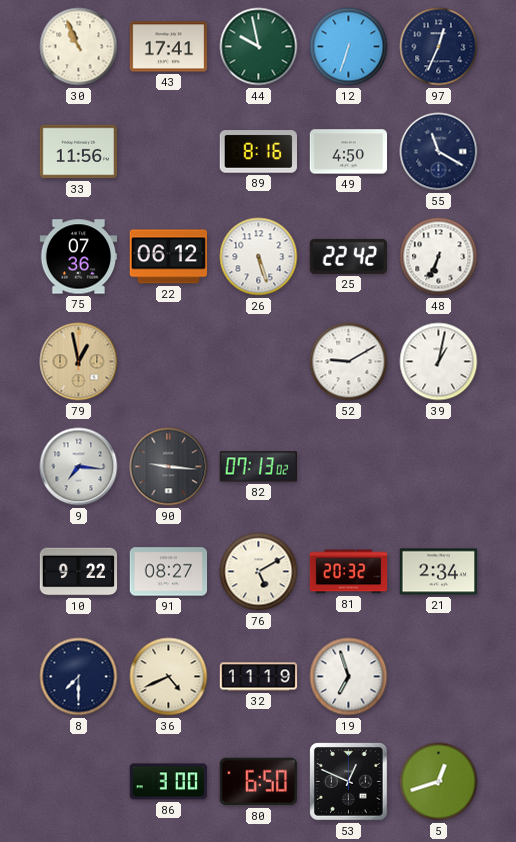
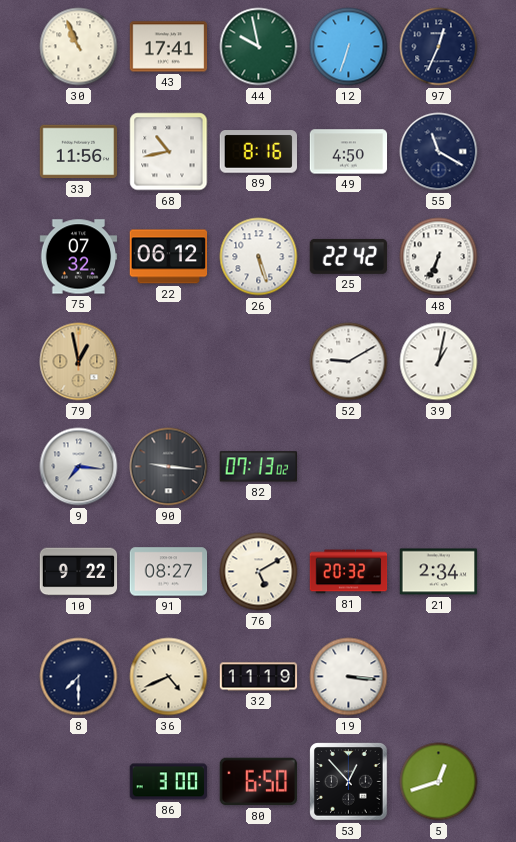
68: none -> 10:43 (169, 152)
75: 07:36 -> 07:32 (79, 257)
19: 6:57 -> 3:16 (349, 677)
53: 12:49 -> 12:53 (349, 782)
